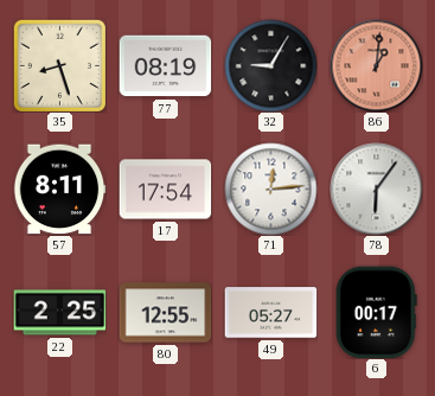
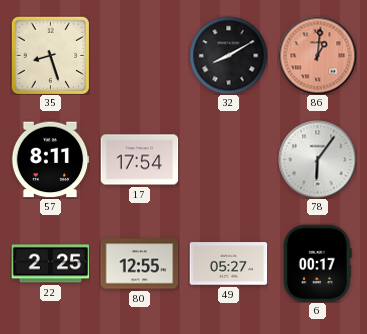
77: 08:19 -> none (165, 66)
32: 9:05 -> 8:10 (228, 55)
71: 12:14 -> none (270, 189)
